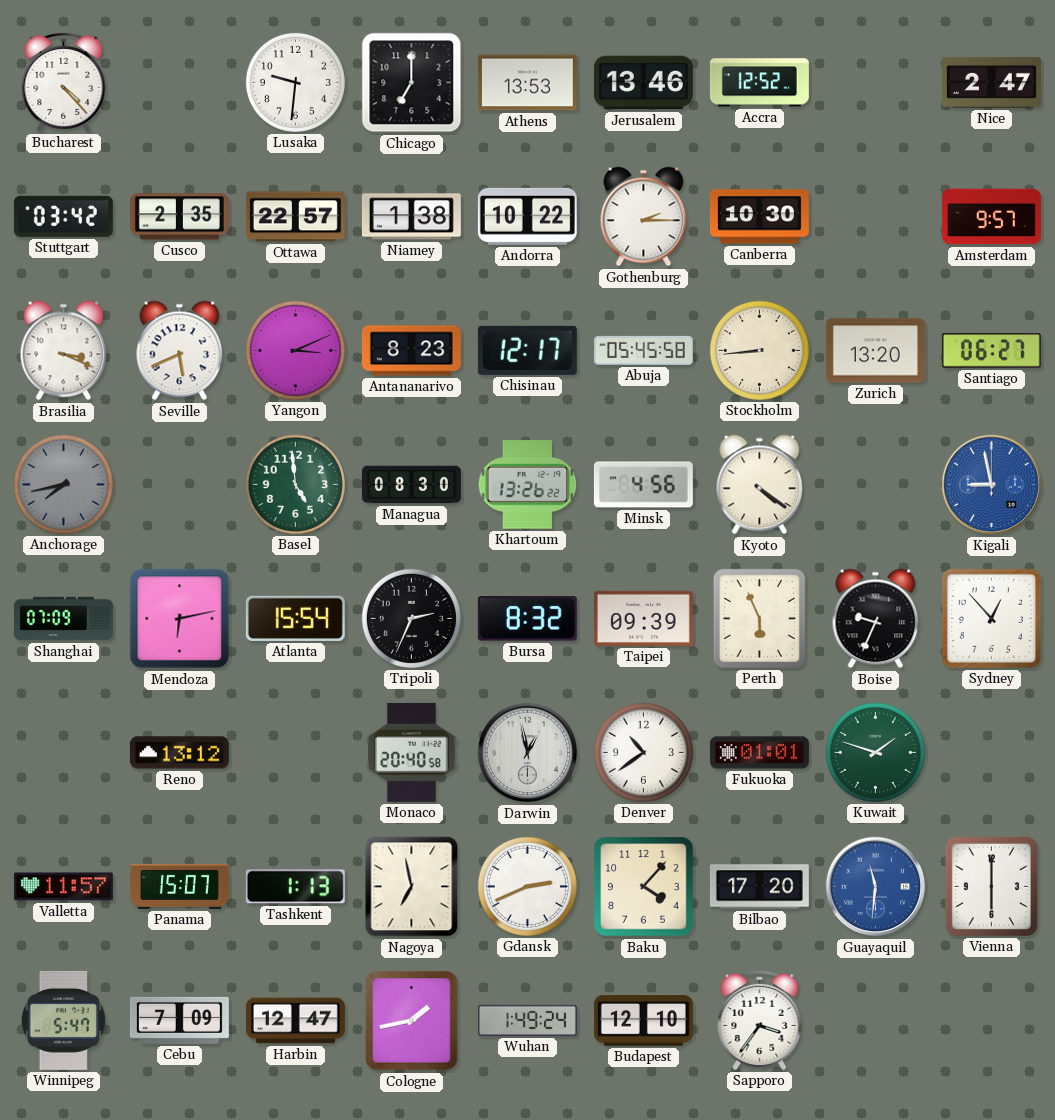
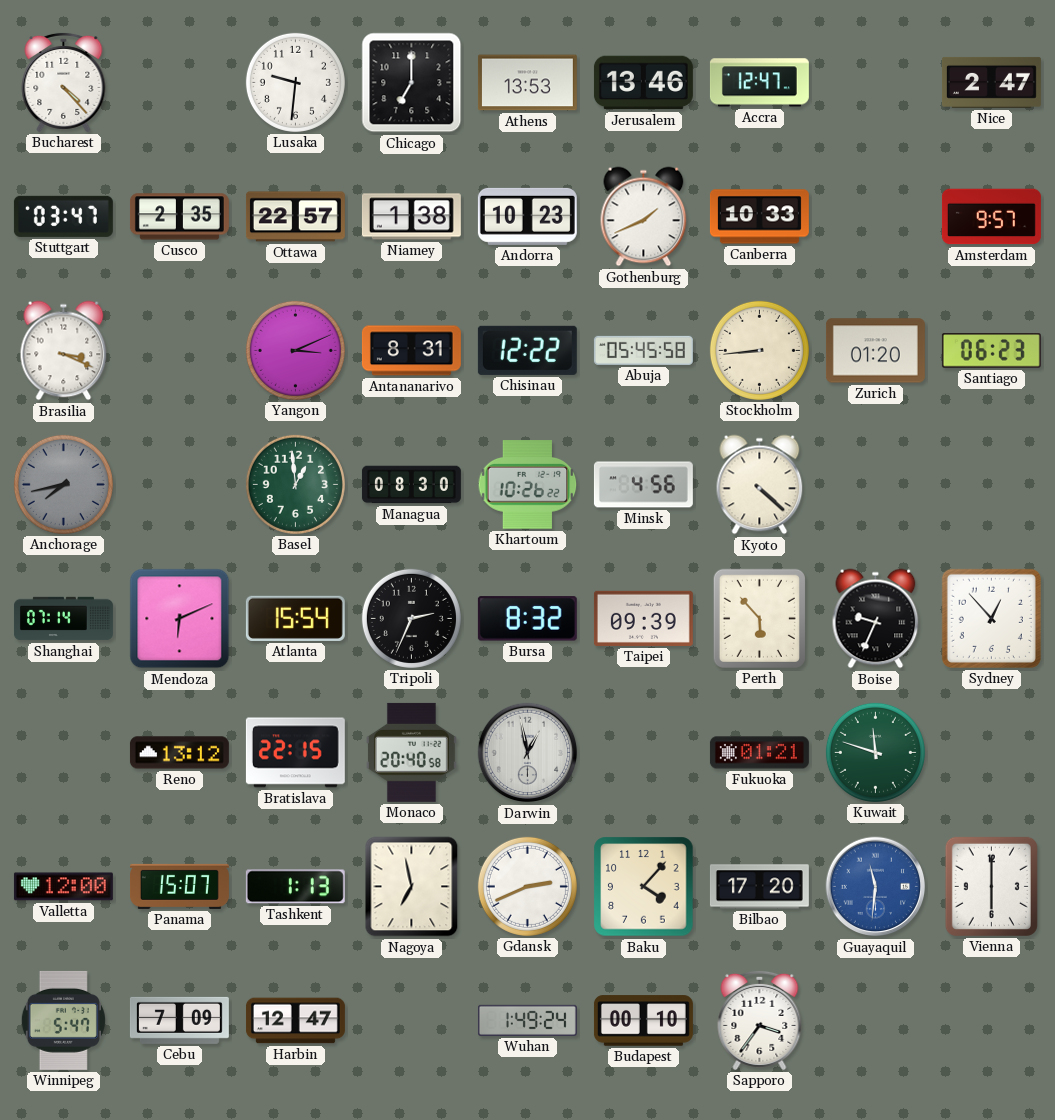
Accra: 12:52 -> 12:47 (759, 83)
Stuttgart: 03:42 -> 03:47 (63, 216)
Andorra: 10:22 -> 10:23 (527, 216)
Gothenburg: 2:15 -> 1:41 (644, 217)
Canberra: 10:30 -> 10:33 (759, 217)
Seville: 5:41 -> none (180, 351)
Antananarivo: 8:23 -> 8:31 (411, 351)
Chisinau: 12:17 -> 12:22 (527, 350)
Zurich: 13:20 -> 01:20 (875, 351)
Santiago: 06:27 -> 06:23 (991, 351)
Basel: 4:59 -> 12:59 (295, 484)
Khartoum: 13:26 -> 10:26 (528, 485)
Kyoto: 4:21 -> 4:22 (760, 485)
Kigali: 8:58 -> none (992, 485)
Shanghai: 07:09 -> 07:14 (63, 619)
Mendoza: 6:13 -> 6:11 (180, 619)
Perth: 5:56 -> 5:53 (759, 618)
Bratislava: none -> 22:15 (295, 753)
Denver: 10:39 -> none (643, 752)
Fukuoka: 01:01 -> 01:21 (759, 753)
Kuwait: 1:48 -> 11:48 (875, 752)
Valletta: 11:57 -> 12:00 (63, 887)
Cologne: 1:43 -> none (412, 1021)
Budapest: 12:10 -> 00:10 (643, 1021)
